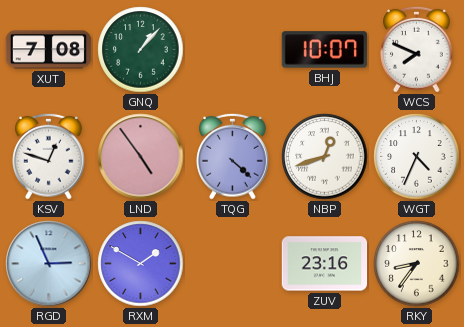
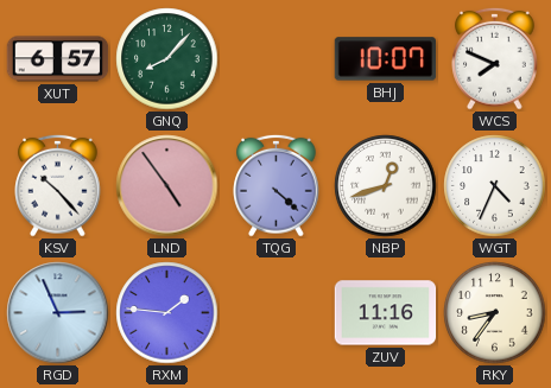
XUT: 7:08 -> 6:57 (58, 59)
GNQ: 1:07 -> 8:07 (167, 59)
KSV: 12:48 -> 10:23 (58, 185)
RXM: 1:50 -> 1:46 (167, 313)
ZUV: 23:16 -> 11:16 (386, 313)
